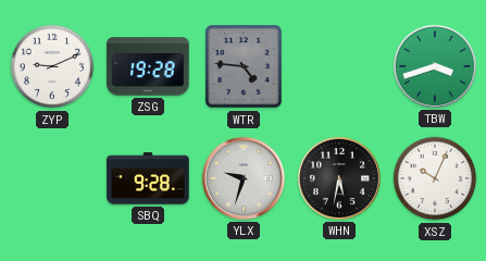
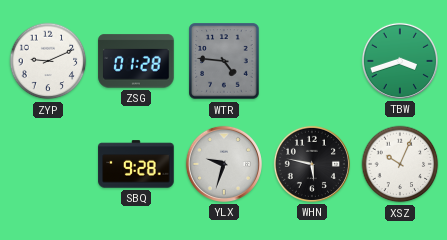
ZSG: 19:28 -> 01:28 (136, 61)
WHN: 5:32 -> 5:47 (312, 164)
